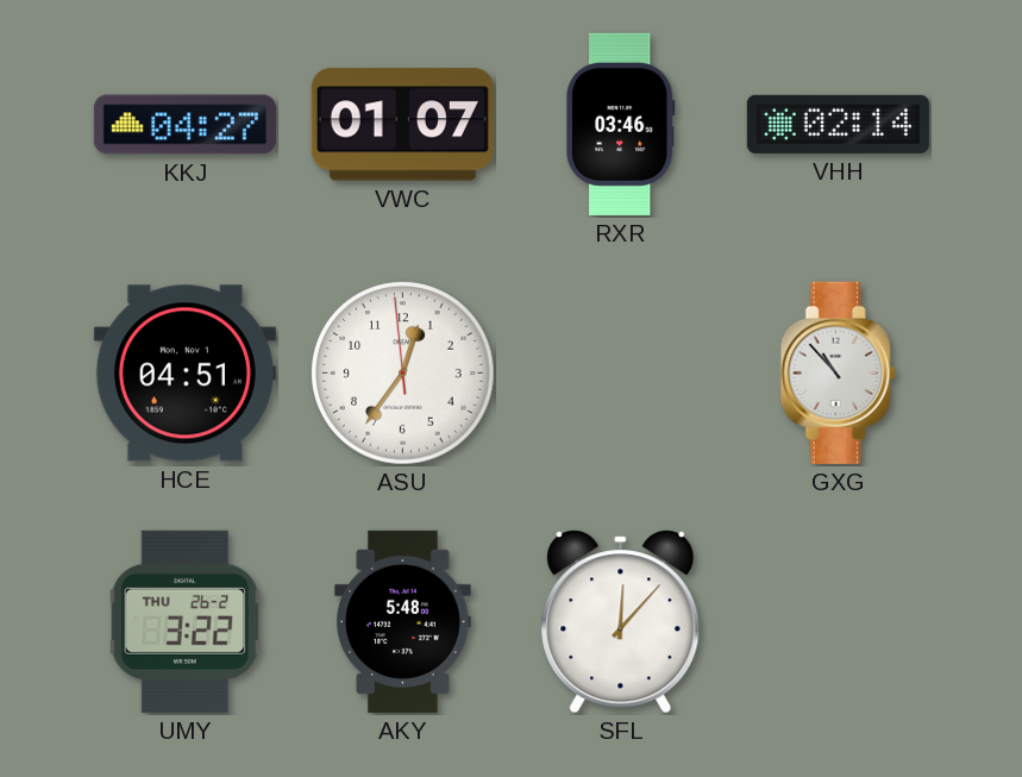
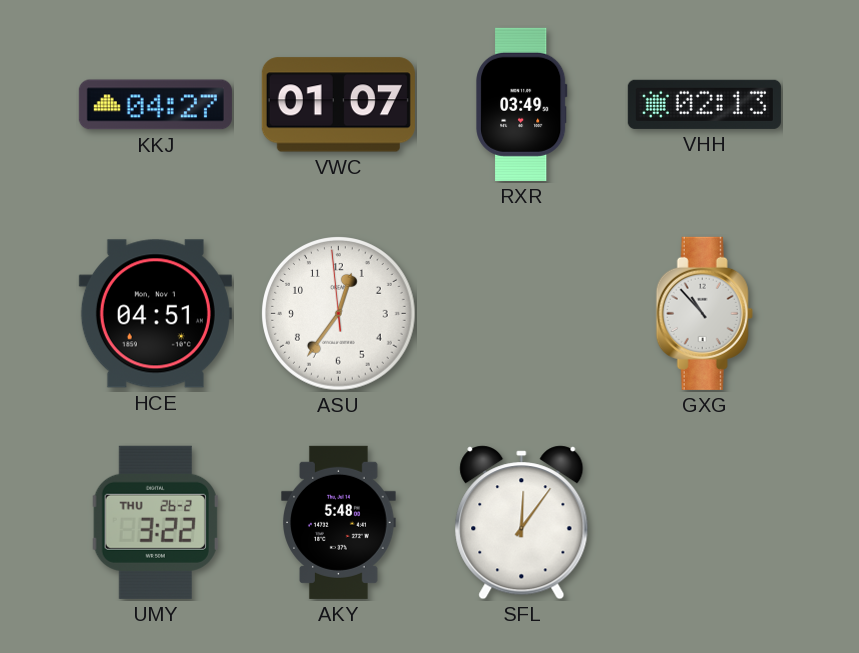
RXR: 03:46 -> 03:49 (522, 104)
VHH: 02:14 -> 02:13 (704, 104)
SFL: 12:07 -> 12:06 (522, 523)
